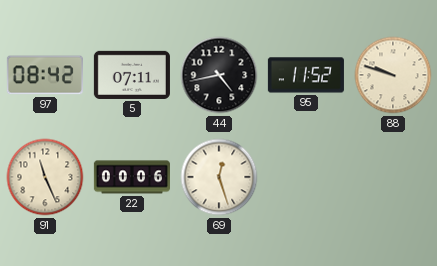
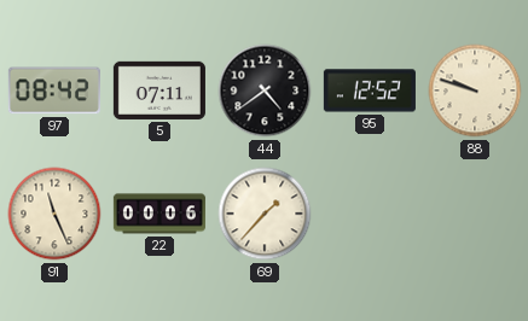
44: 4:43 -> 4:39 (265, 91)
95: 11:52 -> 12:52 (370, 91)
69: 12:27 -> 1:37 (265, 214)
